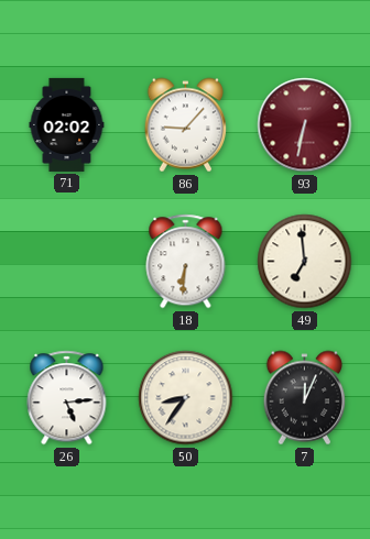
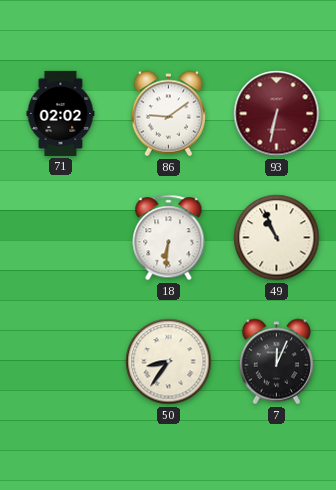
86: 9:07 -> 9:09 (168, 114)
49: 6:59 -> 10:56 (277, 238)
26: 5:14 -> none (67, 398)
